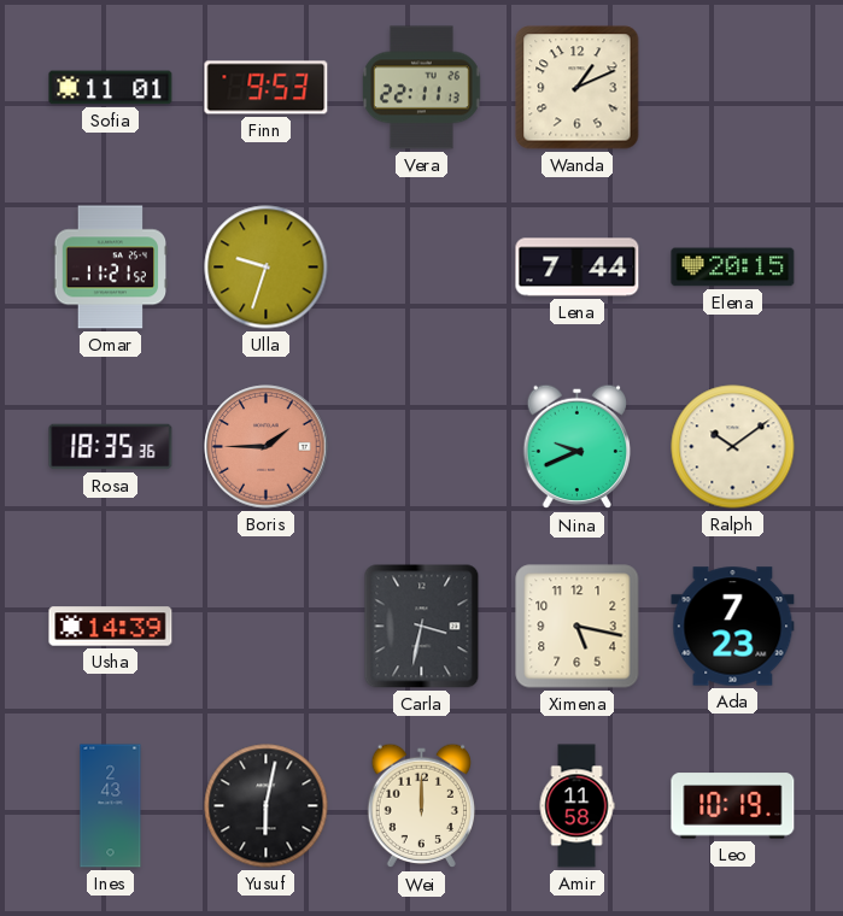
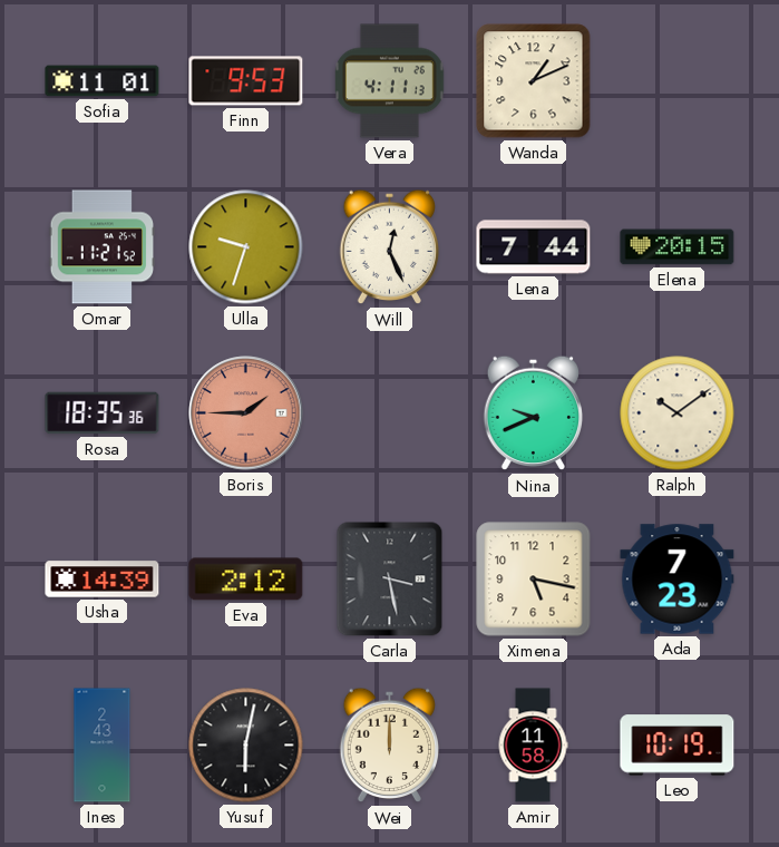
Vera: 22:11 -> 4:11 (390, 81)
Will: none -> 12:26 (390, 247)
Eva: none -> 2:12 (246, 580)
Carla: 3:32 -> 3:28 (390, 580)
